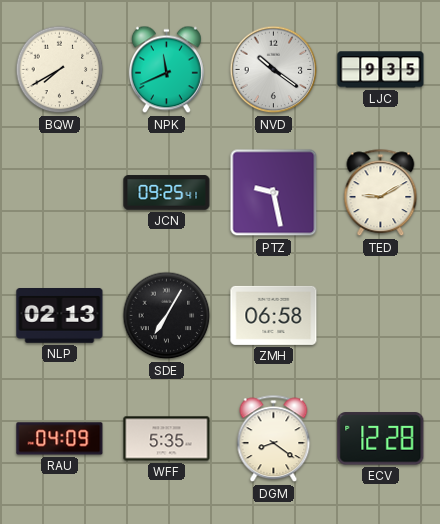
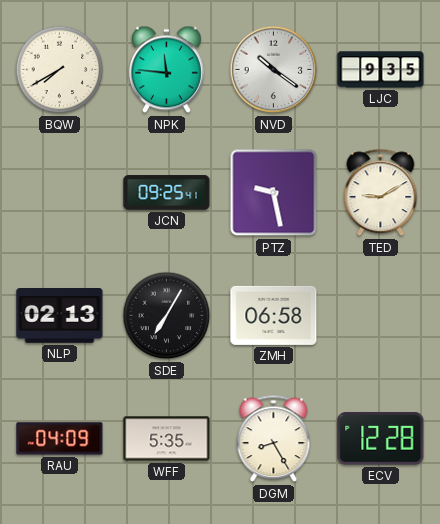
NPK: 11:41 -> 11:46 (166, 70)
DGM: 8:21 -> 8:25 (274, 439)
